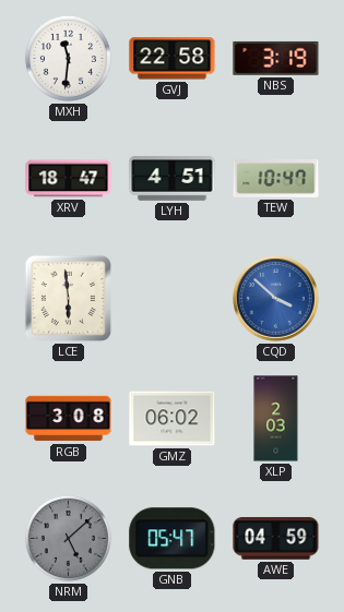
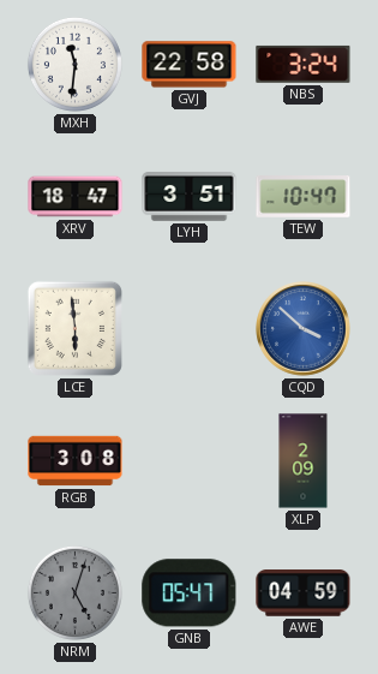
NBS: 3:19 -> 3:24 (304, 64)
LYH: 4:51 -> 3:51 (190, 197)
GMZ: 06:02 -> none (173, 419)
XLP: 2:03 -> 2:09 (304, 461)
NRM: 5:08 -> 5:03 (74, 592)
